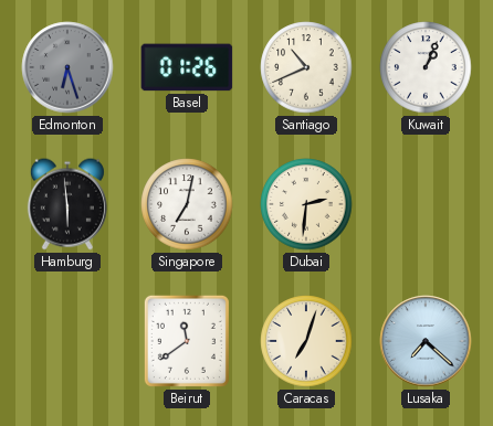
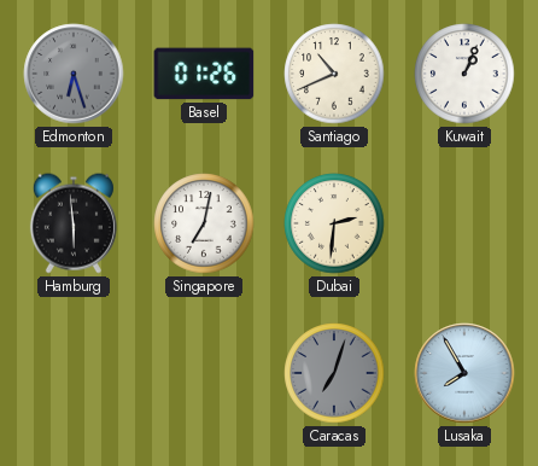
Beirut: 11:39 -> none (187, 341)
Caracas dial: cream -> grey (334, 373)
Lusaka: 7:22 -> 7:55 (464, 373)
